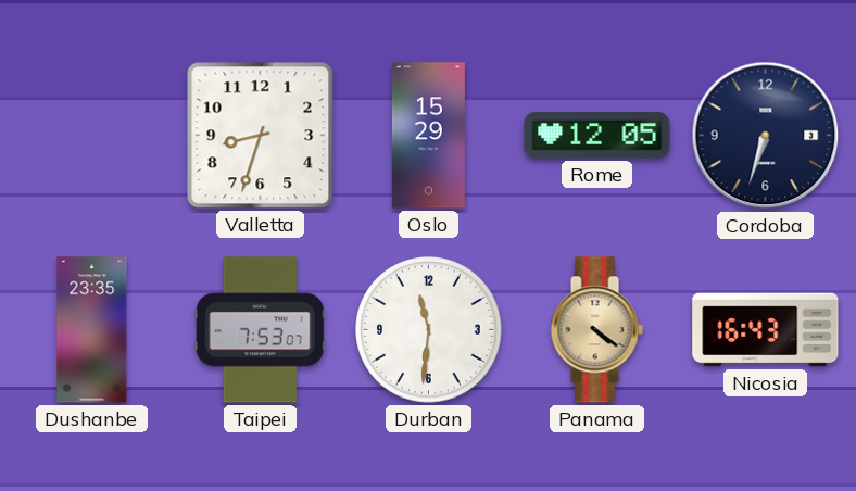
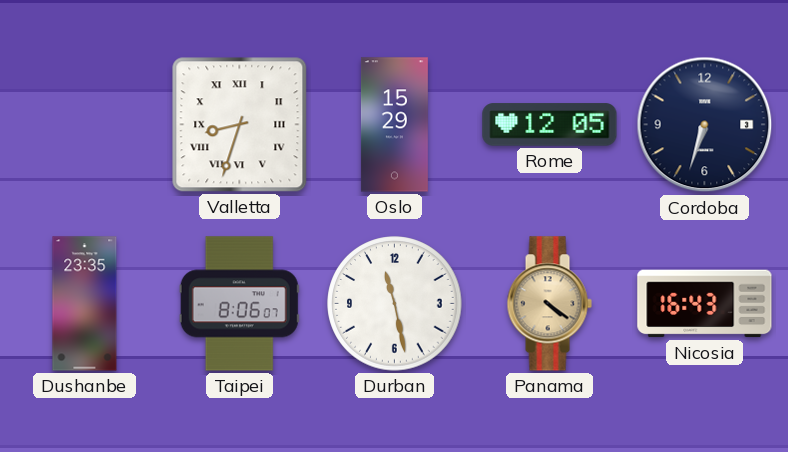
Valletta numerals: Arabic -> Roman (240, 125)
Taipei: 7:53 -> 8:06 (239, 304)
Durban: 11:31 -> 11:28 (395, 304)
